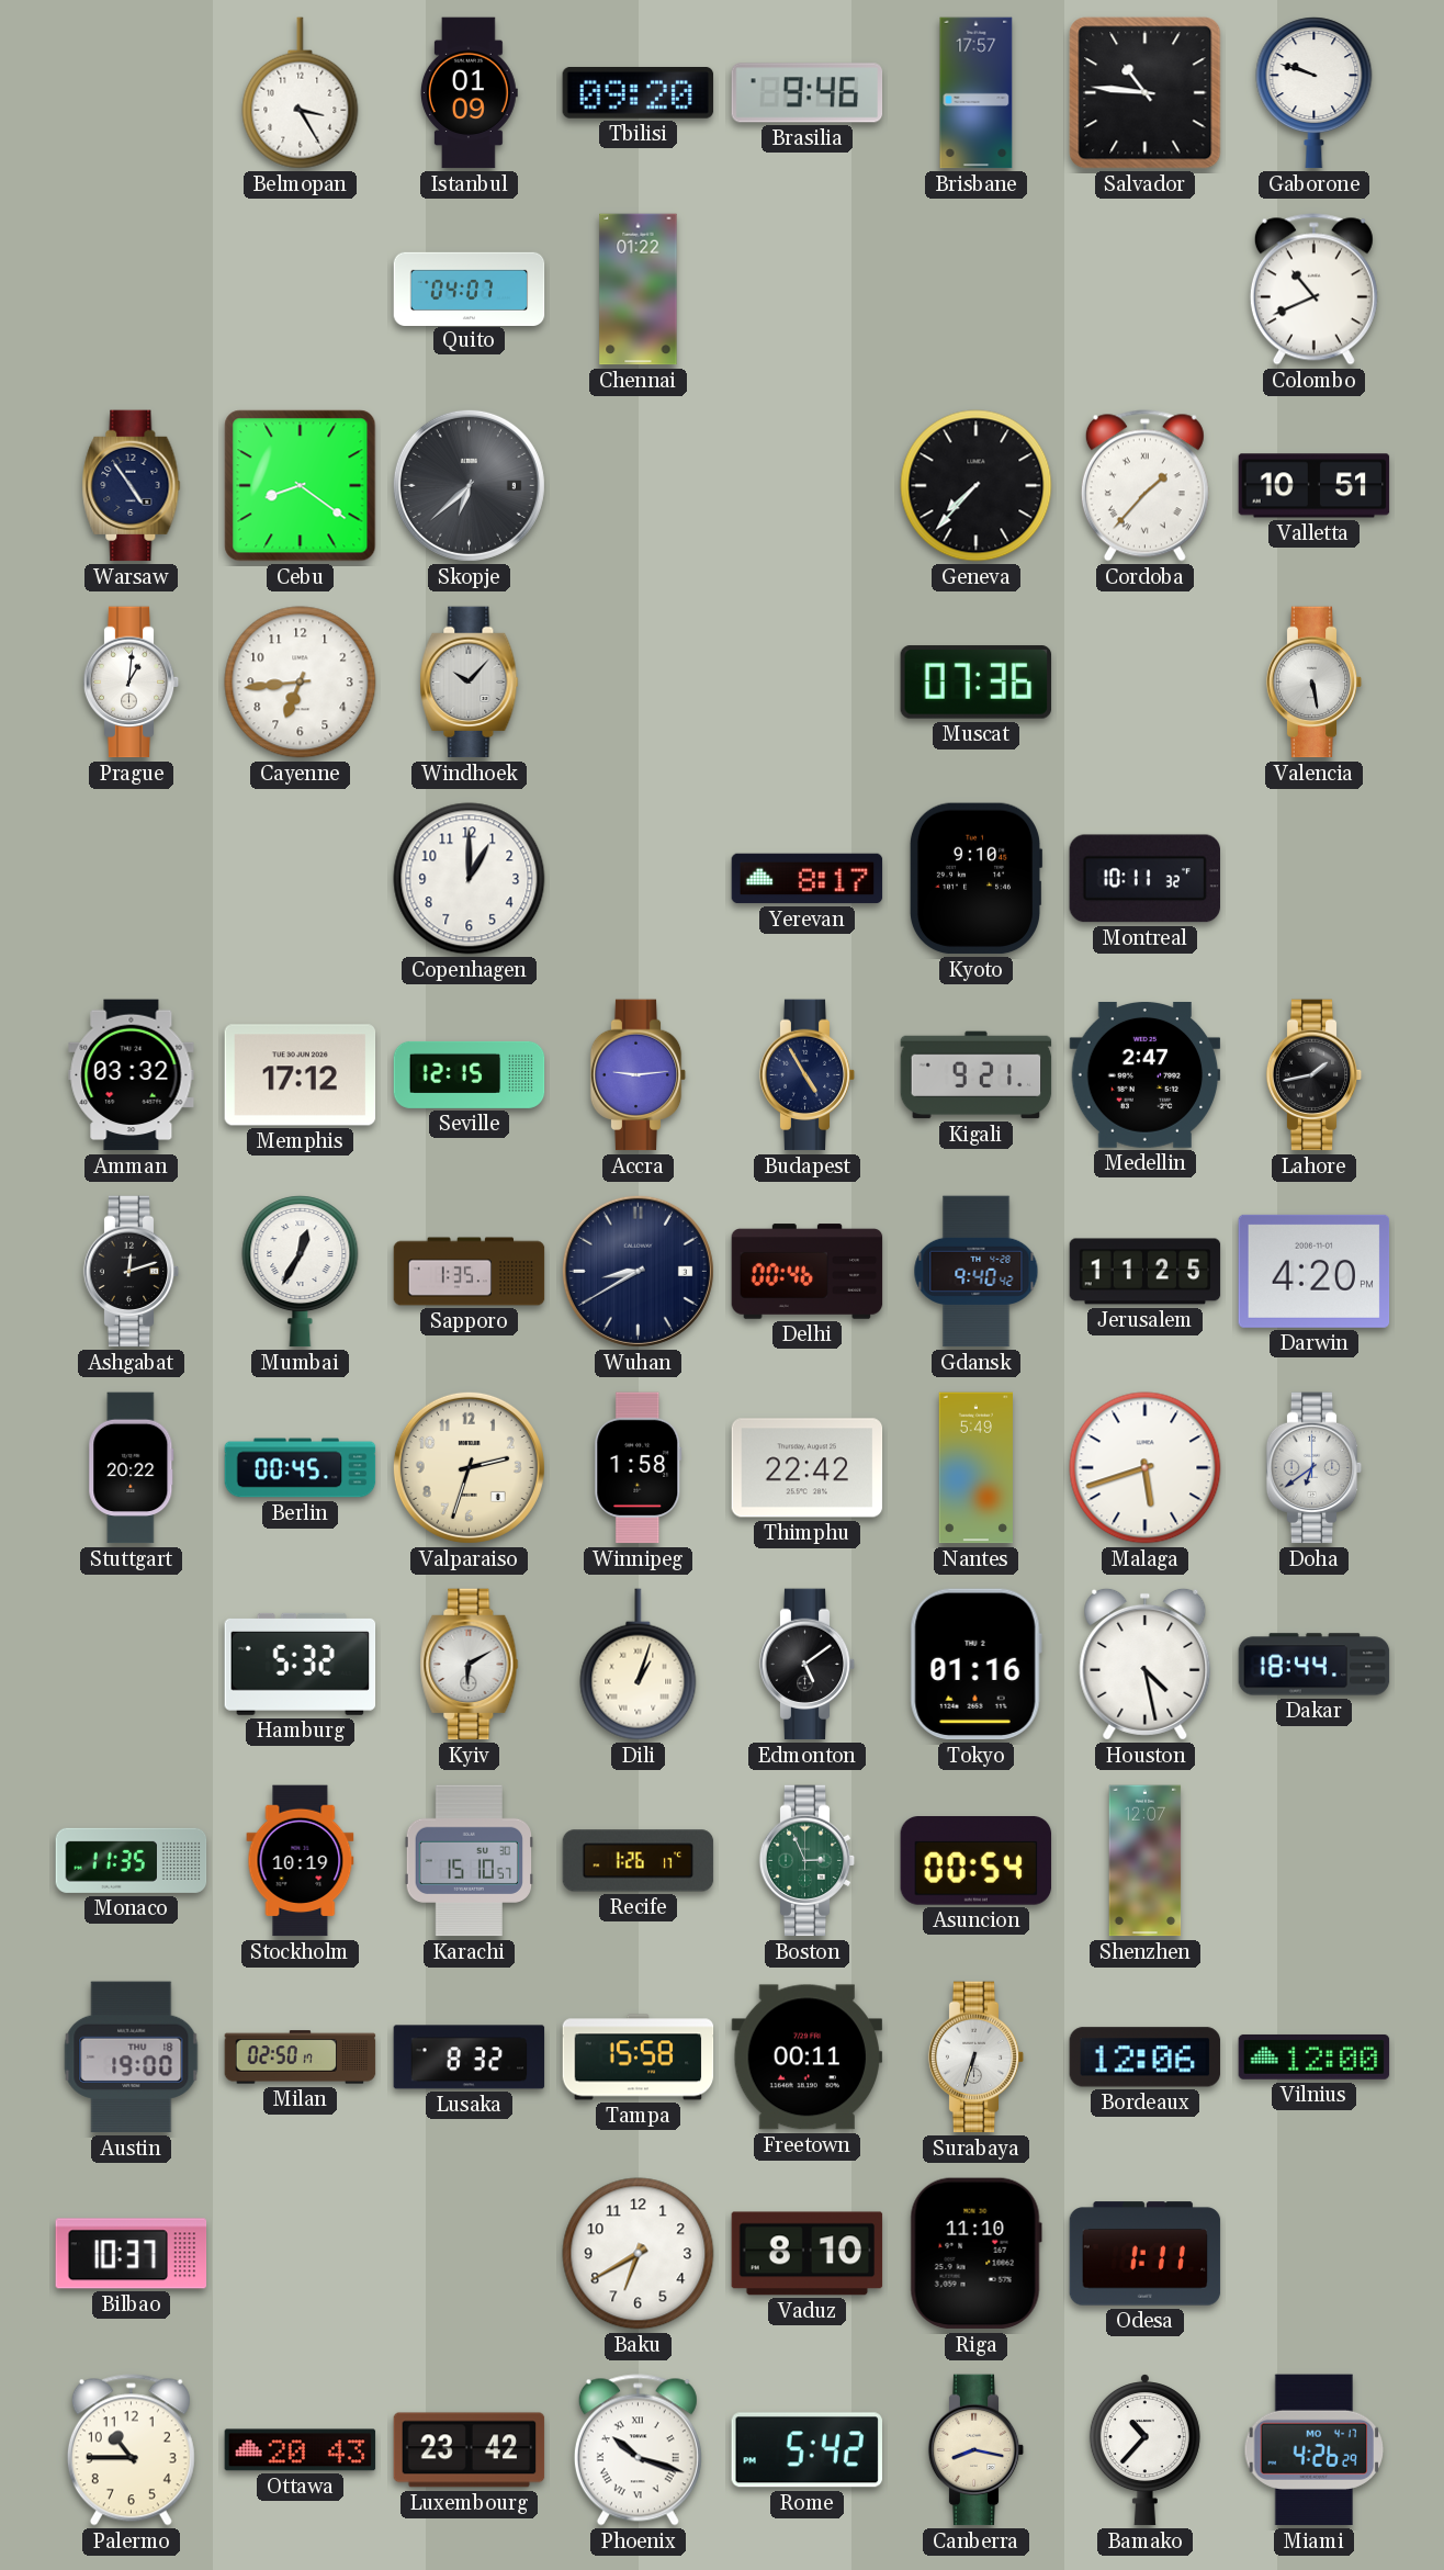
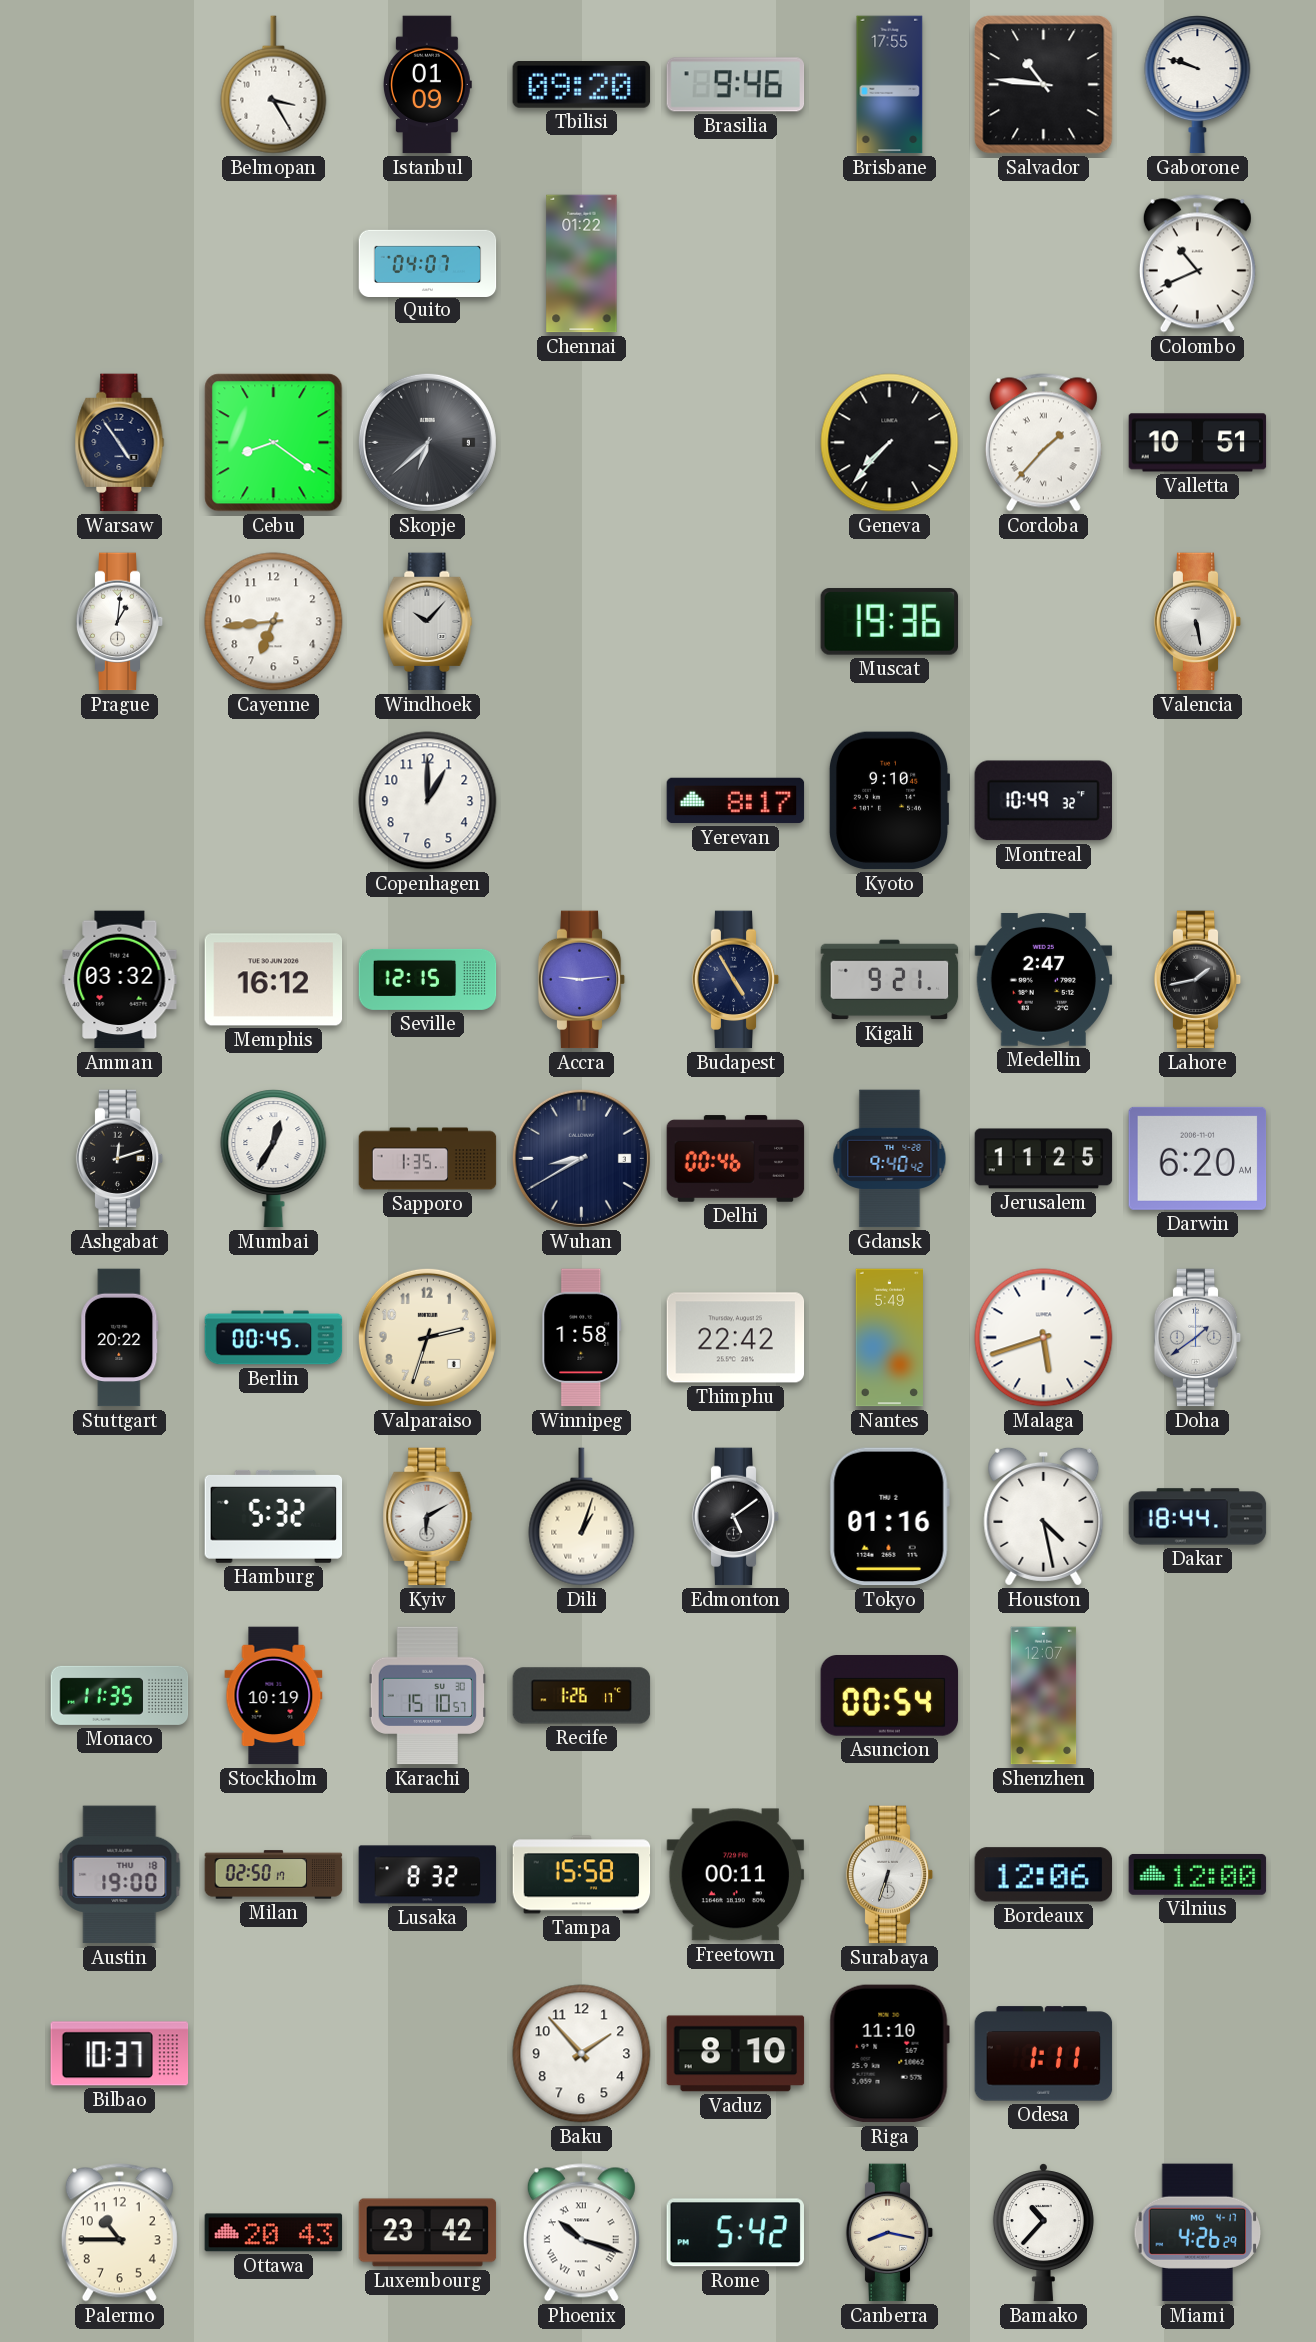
Brisbane: 17:57 -> 17:55 (890, 85)
Muscat: 07:36 -> 19:36 (890, 622)
Montreal: 10:11 -> 10:49 (1043, 801)
Memphis: 17:12 -> 16:12 (274, 980)
Darwin: 4:20 -> 6:20 (1198, 1158)
Doha: 6:39 -> 1:39 (1198, 1338)
Boston: 2:56 -> none (808, 1861)
Baku: 6:40 -> 1:53 (582, 2054)
